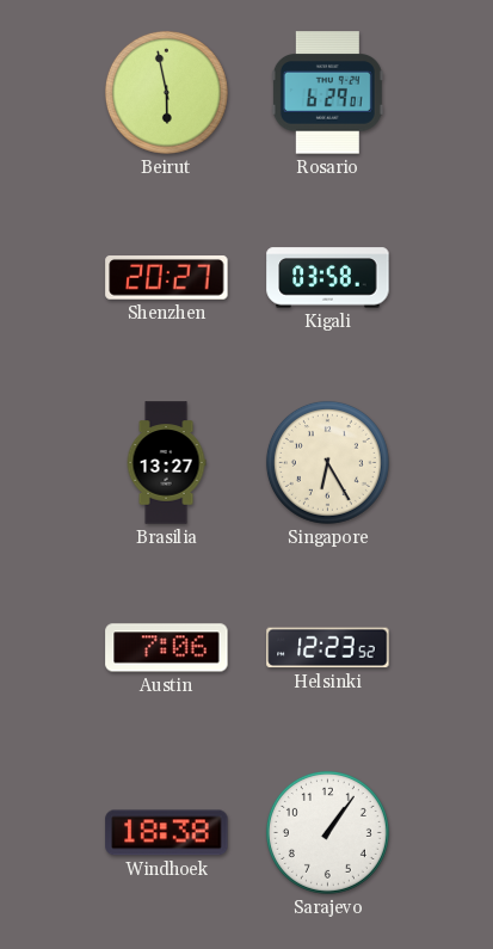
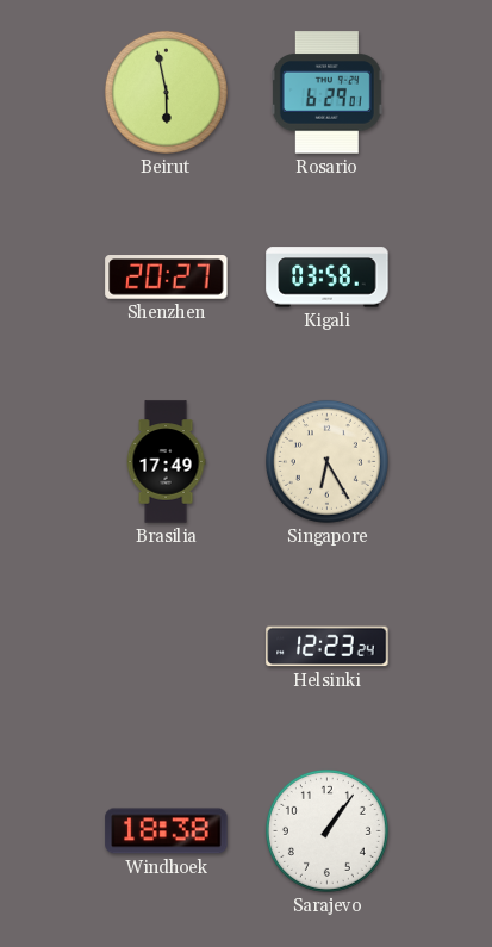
Brasilia: 13:27 -> 17:49 (166, 462)
Austin: 7:06 -> none (167, 648)
Helsinki: 12:23:52 -> 12:23:24 (328, 647)
